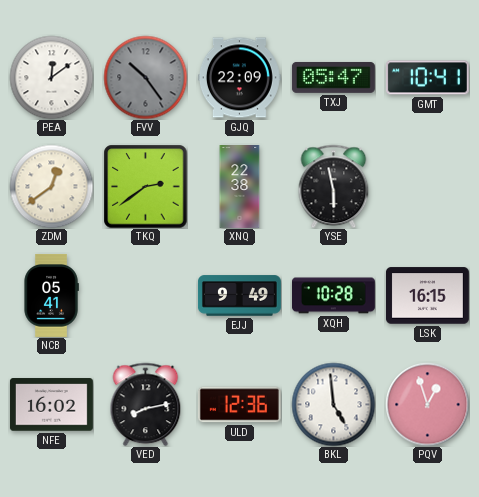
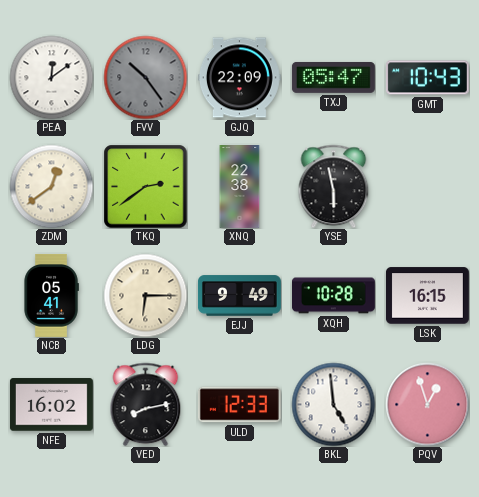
GMT: 10:41 -> 10:43 (427, 78)
LDG: none -> 6:15 (145, 295)
ULD: 12:36 -> 12:33 (239, 405)
